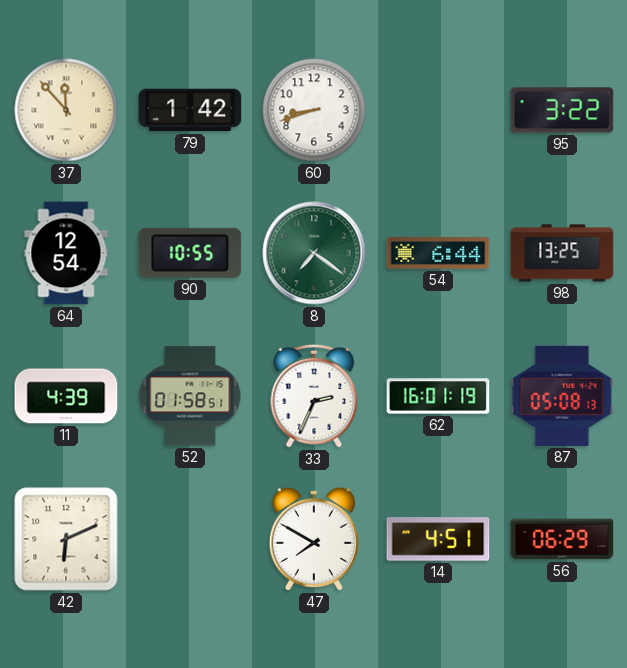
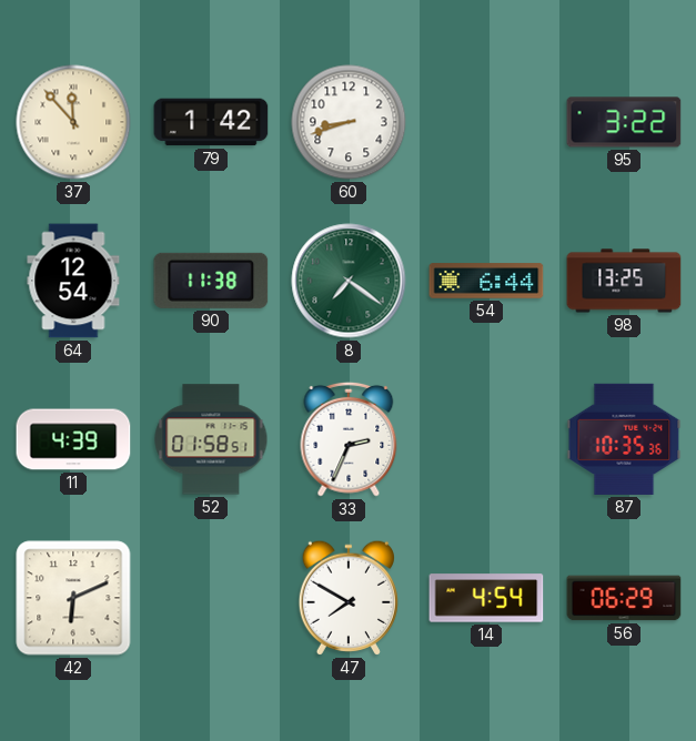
90: 10:55 -> 11:38 (211, 281)
62: 16:01 -> none (438, 396)
87: 05:08 -> 10:35 (624, 439)
14: 4:51 -> 4:54 (486, 598)
